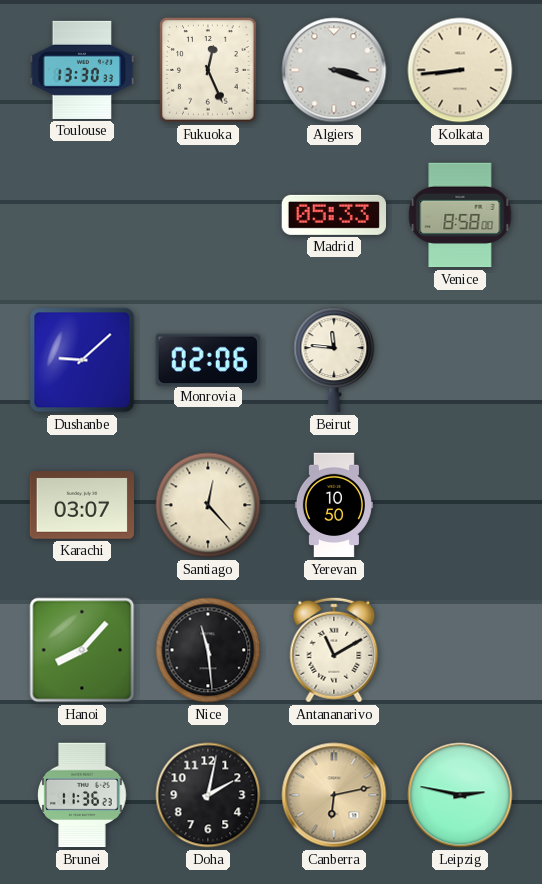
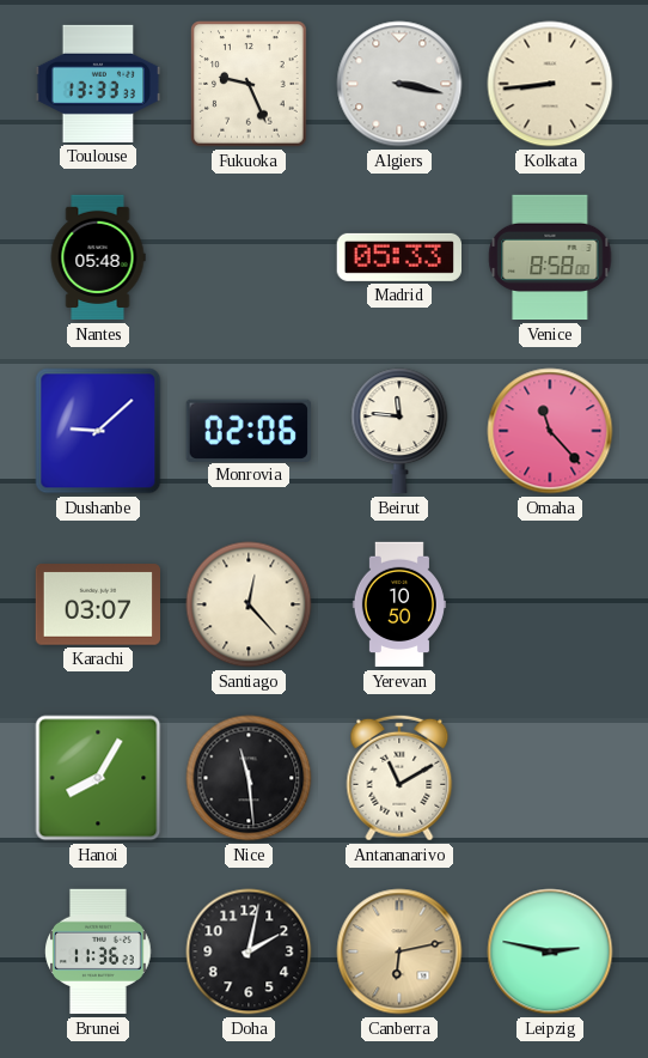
Toulouse: 13:30 -> 13:33 (98, 84)
Fukuoka: 12:26 -> 9:26 (249, 84)
Algiers: 3:18 -> 3:17 (399, 84)
Nantes: none -> 05:48 (98, 257)
Omaha: none -> 11:23 (550, 431)
Hanoi: 8:07 -> 8:05 (98, 778)
